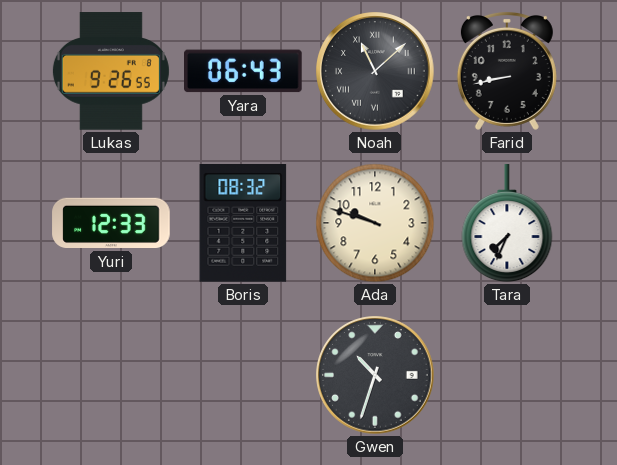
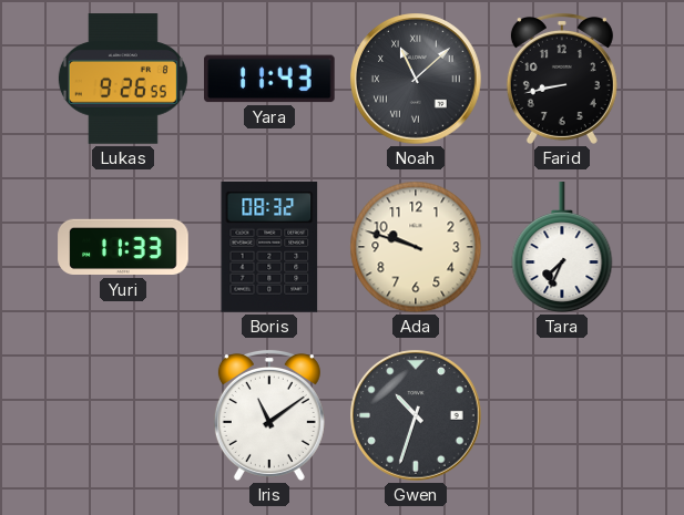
Yara: 06:43 -> 11:43 (270, 79)
Yuri: 12:33 -> 11:33 (123, 247)
Iris: none -> 11:09 (269, 415)
